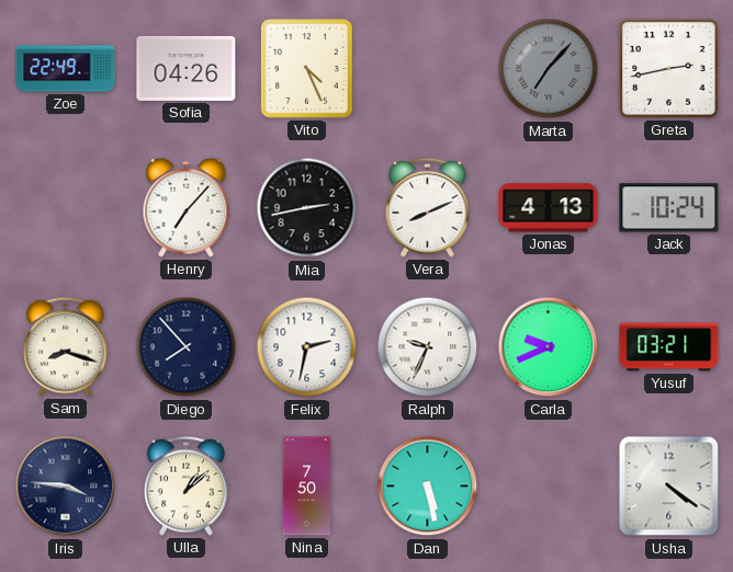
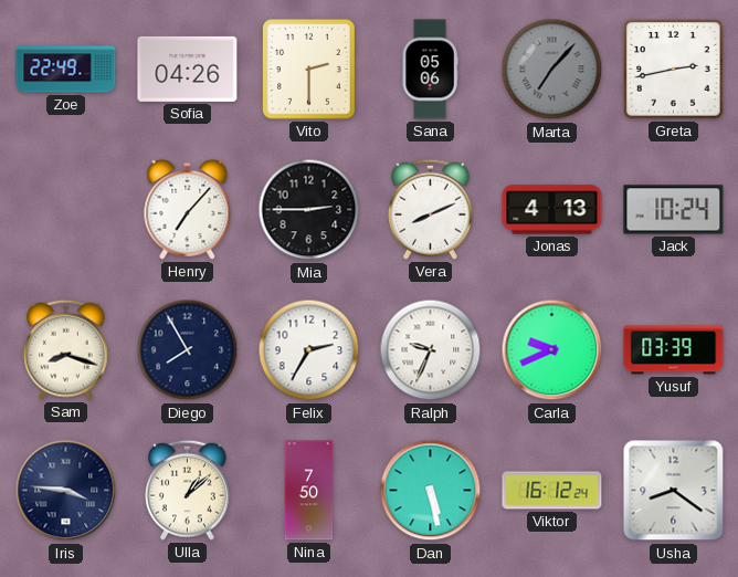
Vito: 4:26 -> 2:30 (309, 70)
Sana: none -> 05:06 (430, 70)
Mia: 2:43 -> 2:45 (309, 210)
Diego: 7:53 -> 7:55 (188, 350)
Felix: 2:32 -> 2:35 (309, 350)
Yusuf: 03:21 -> 03:39 (674, 350)
Viktor: none -> 16:12 (552, 491)
Usha: 4:21 -> 8:21 (674, 491)
